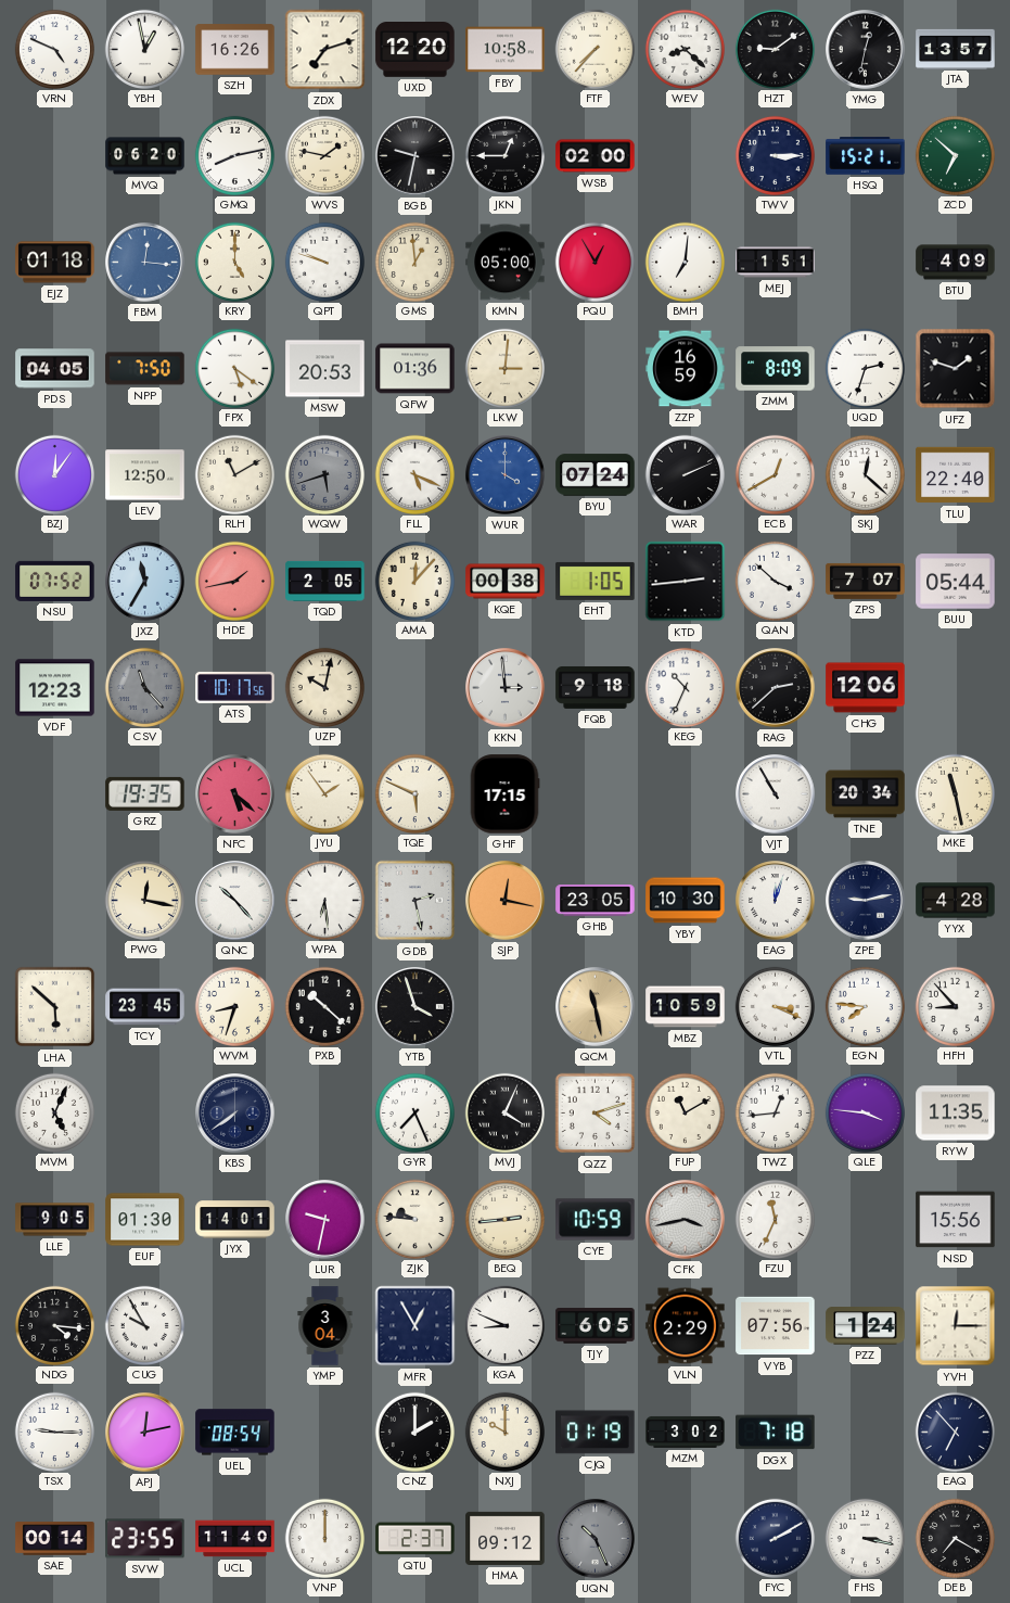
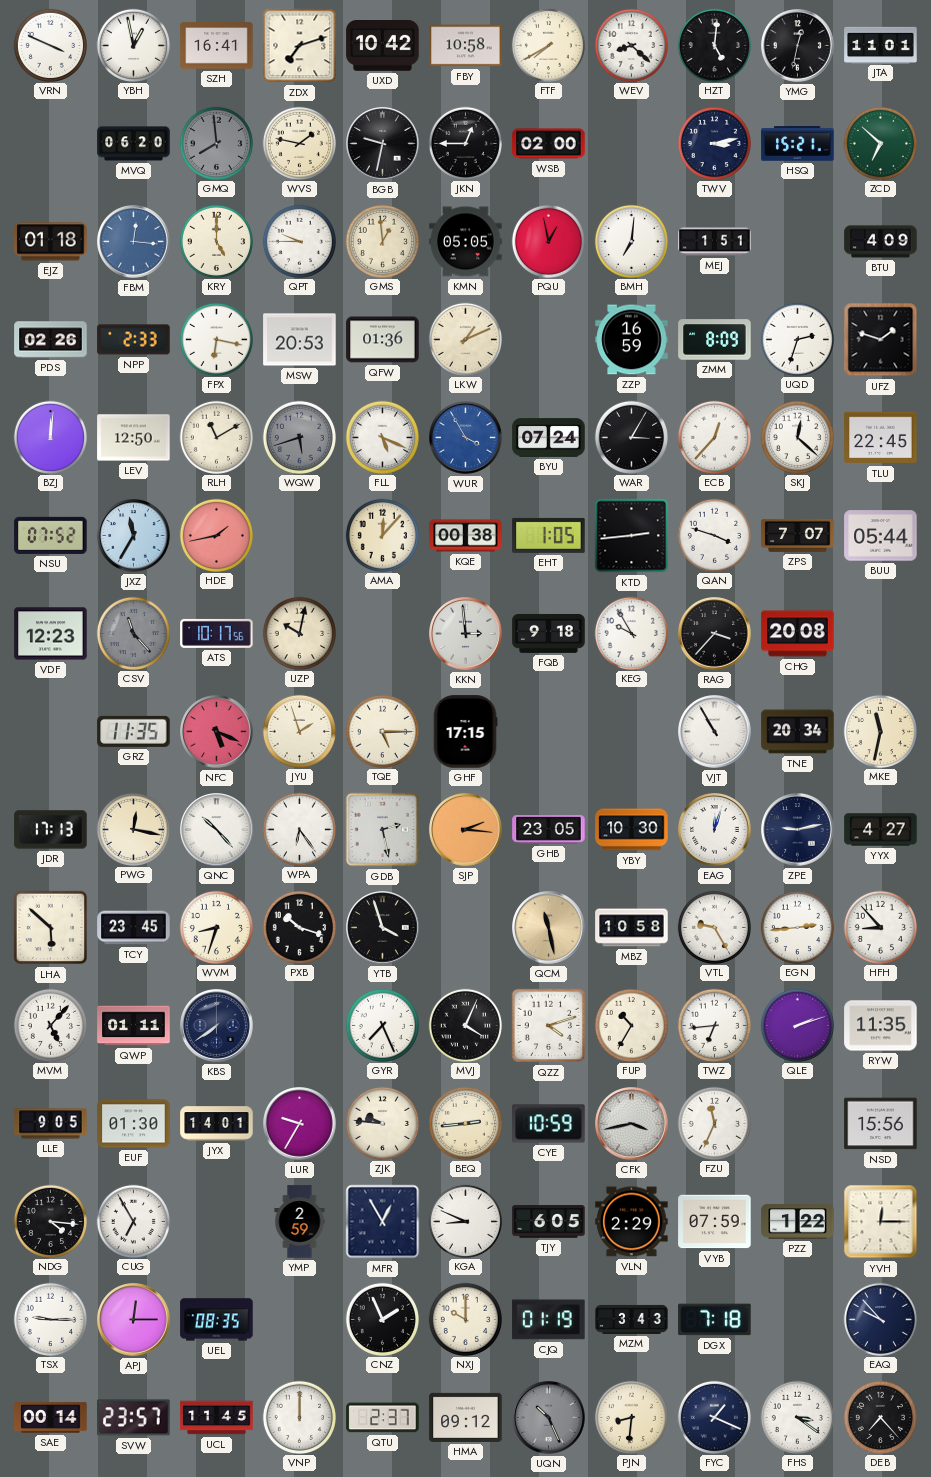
VRN: 4:49 -> 3:49 (50, 45)
SZH: 16:26 -> 16:41 (217, 46)
UXD: 12:20 -> 10:42 (383, 46)
FTF: 7:37 -> 7:40 (548, 45)
HZT: 9:09 -> 5:01 (714, 45)
JTA: 13:57 -> 11:01 (881, 45)
GMQ: 8:13 -> 7:59 (216, 143)
GMQ dial: white -> grey (216, 143)
TWV: 3:15 -> 3:13 (714, 143)
QPT: 9:48 -> 9:45 (299, 241)
KMN: 05:00 -> 05:05 (466, 242)
PQU: 12:55 -> 12:58 (548, 241)
PDS: 04:05 -> 02:26 (51, 340)
NPP: 7:50 -> 2:33 (134, 340)
FPX: 5:21 -> 6:17 (216, 339)
LKW: 3:01 -> 1:11 (465, 339)
BZJ: 12:06 -> 12:01 (50, 437)
WUR: 4:00 -> 3:55 (466, 438)
WAR: 2:11 -> 3:05 (631, 437)
ECB: 12:40 -> 12:37 (714, 437)
TLU: 22:40 -> 22:45 (881, 438)
TQD: 2:05 -> none (325, 581)
QAN: 3:52 -> 3:48 (714, 535)
KEG: 10:34 -> 9:55 (631, 633)
RAG: 2:38 -> 3:37 (715, 634)
CHG: 12:06 -> 20:08 (798, 634)
GRZ: 19:35 -> 11:35 (134, 731)
NFC: 5:22 -> 5:19 (217, 732)
JYU: 1:54 -> 1:57 (299, 731)
TQE: 5:49 -> 5:15 (382, 731)
MKE: 11:28 -> 11:32 (880, 731)
JDR: none -> 17:13 (51, 830)
WPA: 6:29 -> 6:24 (299, 829)
SJP: 12:17 -> 2:16 (466, 830)
YYX: 4:28 -> 4:27 (881, 830)
PXB: 10:22 -> 10:18 (299, 927)
MBZ: 10:59 -> 10:58 (632, 928)
VTL: 3:19 -> 9:25 (714, 927)
EGN: 7:46 -> 2:44 (797, 927)
MVM: 5:04 -> 5:07 (50, 1025)
QWP: none -> 01:11 (134, 1026)
FUP: 11:10 -> 10:35 (631, 1025)
TWZ: 12:44 -> 6:44 (714, 1025)
QLE: 3:46 -> 2:12 (797, 1025)
LUR: 9:32 -> 9:35 (300, 1124)
CUG: 9:55 -> 6:55 (133, 1221)
YMP: 3:04 -> 2:59 (300, 1222)
VYB: 07:56 -> 07:59 (715, 1222)
PZZ: 1:24 -> 1:22 (798, 1222)
APJ: 12:13 -> 12:15 (134, 1320)
UEL: 08:54 -> 08:35 (217, 1320)
CNZ: 2:00 -> 1:56 (382, 1319)
MZM: 3:02 -> 3:43 (632, 1319)
EAQ: 6:53 -> 9:53 (880, 1319)
SVW: 23:55 -> 23:57 (134, 1418)
UCL: 11:40 -> 11:45 (217, 1418)
PJN: none -> 8:31 (631, 1417)
FYC: 2:10 -> 1:19 (714, 1417)
FHS: 3:17 -> 3:21 (797, 1417)
DEB: 7:20 -> 7:23 (880, 1417)
